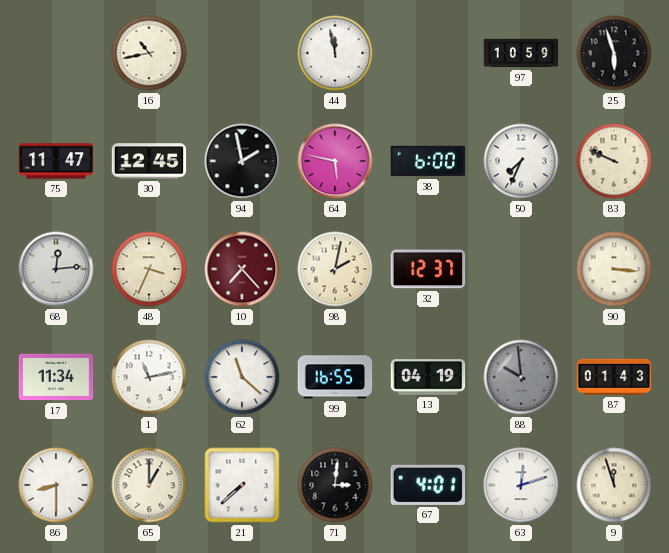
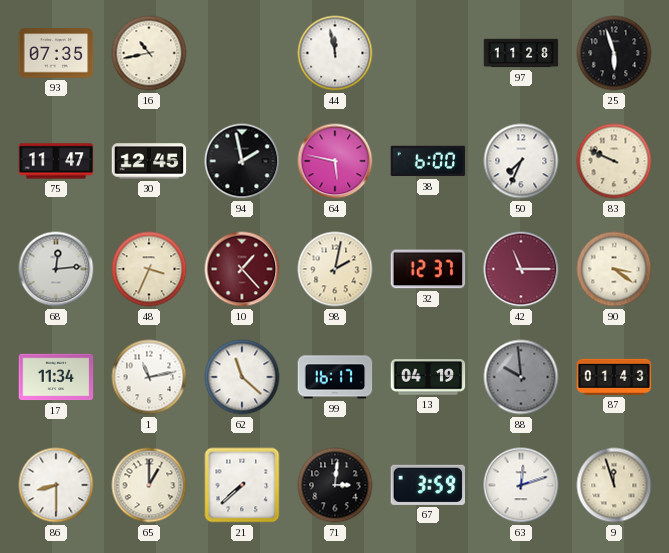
93: none -> 07:35 (56, 53)
97: 10:59 -> 11:28 (521, 53)
10: 7:23 -> 1:23 (242, 269)
42: none -> 11:15 (521, 269)
90: 3:16 -> 3:21 (614, 269)
99: 16:55 -> 16:17 (335, 377)
67: 4:01 -> 3:59 (428, 485)
